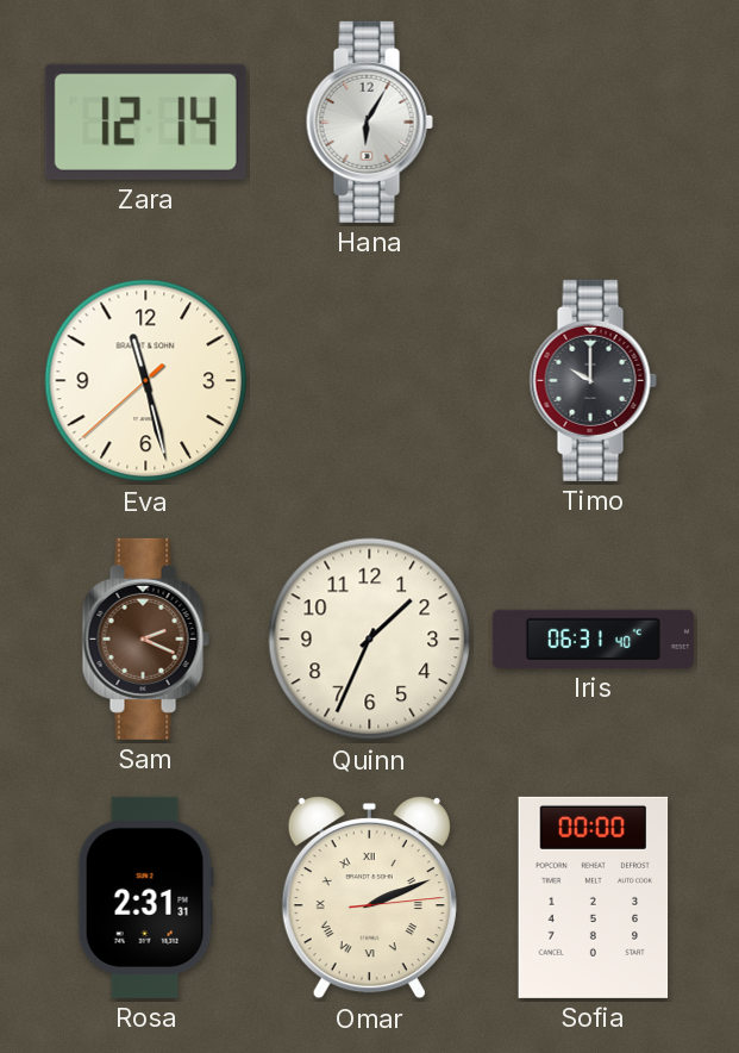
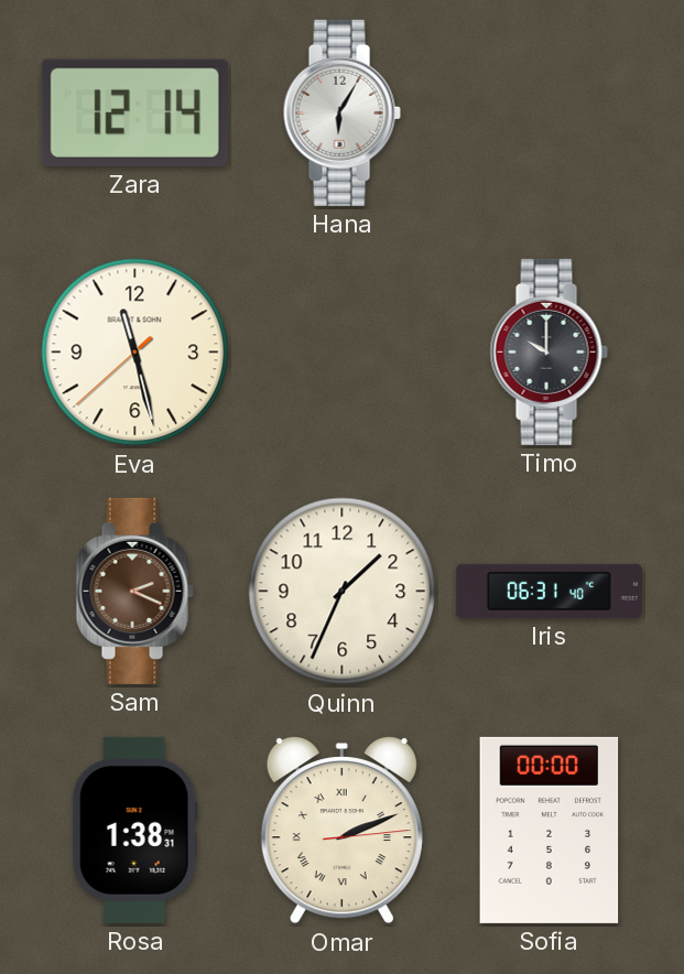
Rosa: 2:31 -> 1:38 (134, 830)
